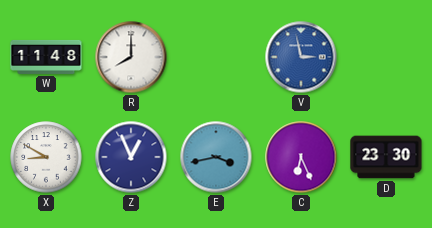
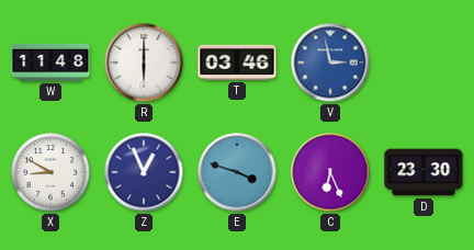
R: 8:00 -> 6:00 (144, 63)
T: none -> 03:46 (237, 63)
E: 3:43 -> 3:48 (237, 172)
